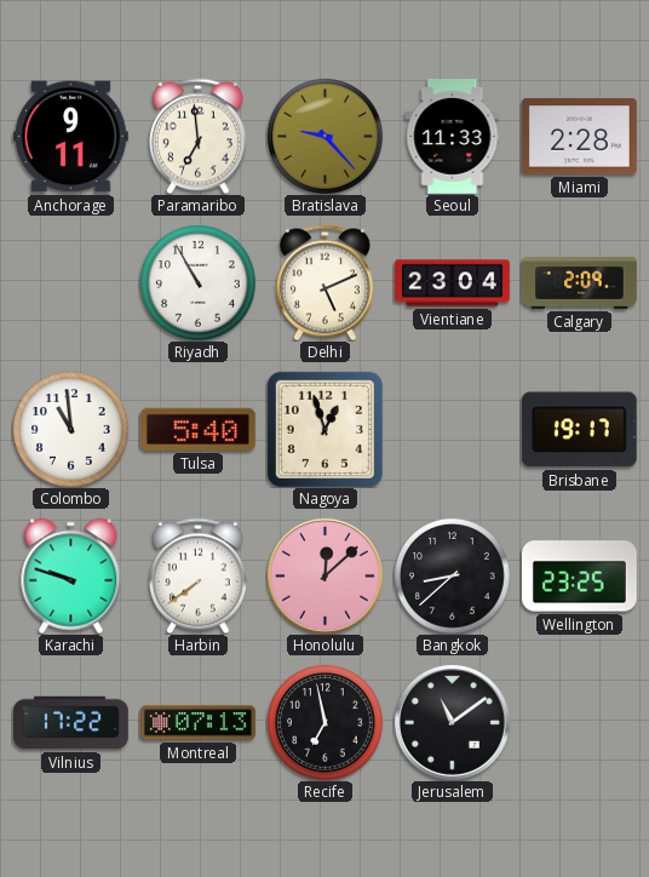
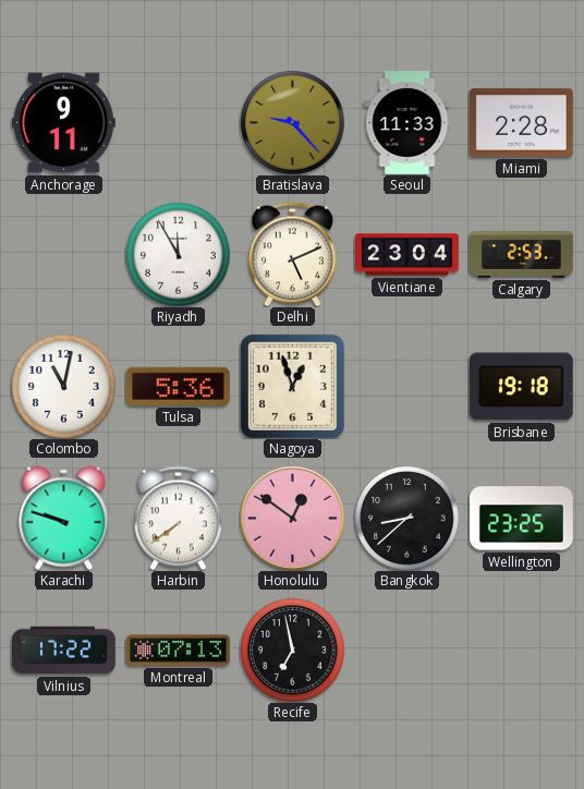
Paramaribo: 6:59 -> none (197, 136)
Riyadh: 10:55 -> 11:55 (178, 254)
Calgary: 2:09 -> 2:53 (522, 255)
Colombo: 10:59 -> 11:02 (63, 386)
Tulsa: 5:40 -> 5:36 (178, 386)
Brisbane: 19:17 -> 19:18 (521, 387)
Honolulu: 12:08 -> 12:51 (292, 518)
Jerusalem: 11:09 -> none (452, 722)
